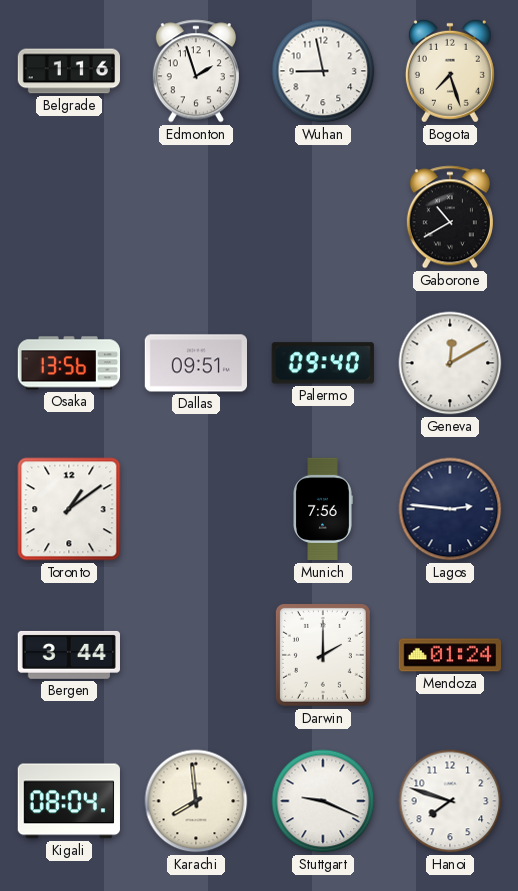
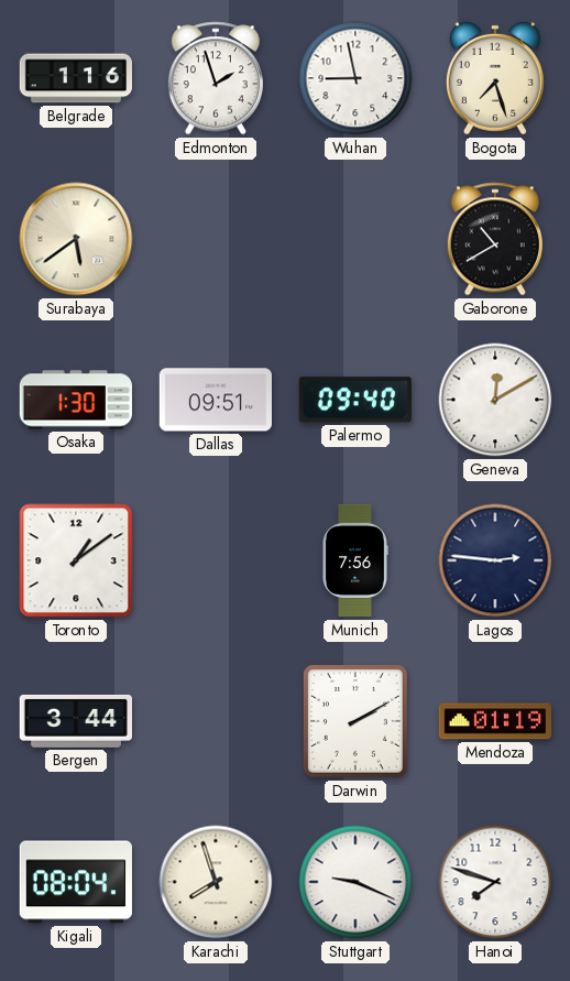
Surabaya: none -> 5:39 (76, 239)
Osaka: 13:56 -> 1:30 (76, 400)
Darwin: 2:00 -> 2:10 (355, 721)
Mendoza: 01:24 -> 01:19 (494, 721)
Karachi: 7:59 -> 7:57 (216, 882)
